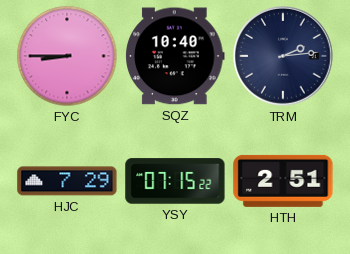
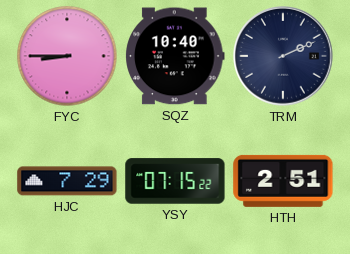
TRM: 2:14 -> 2:11 (283, 56)
